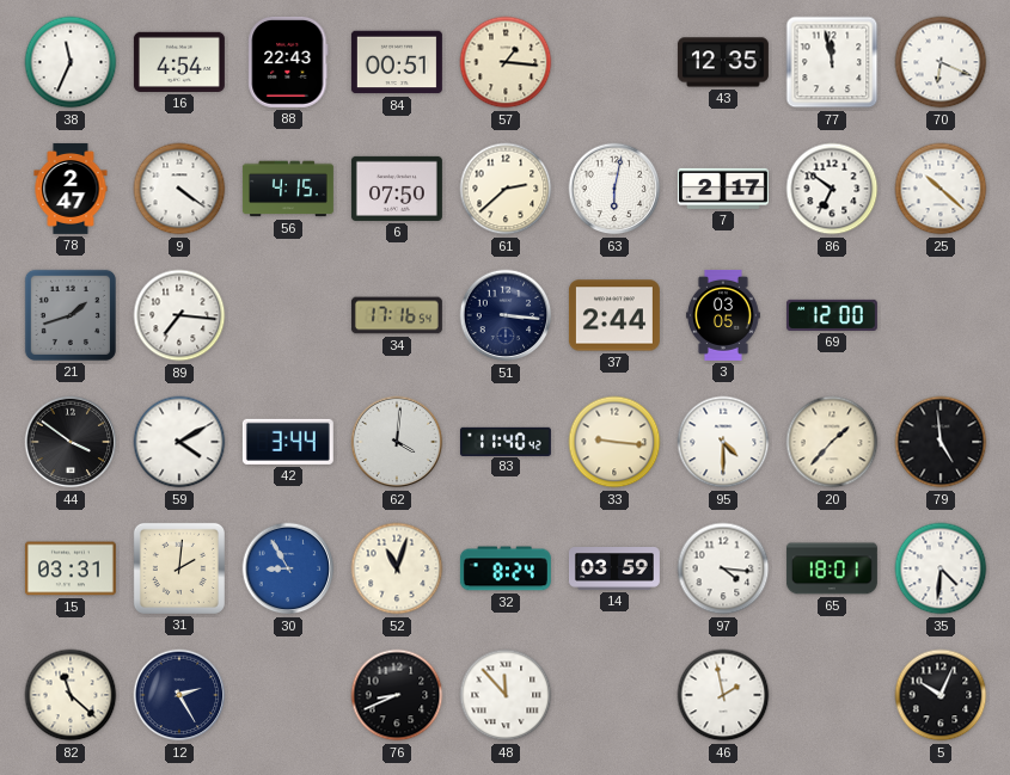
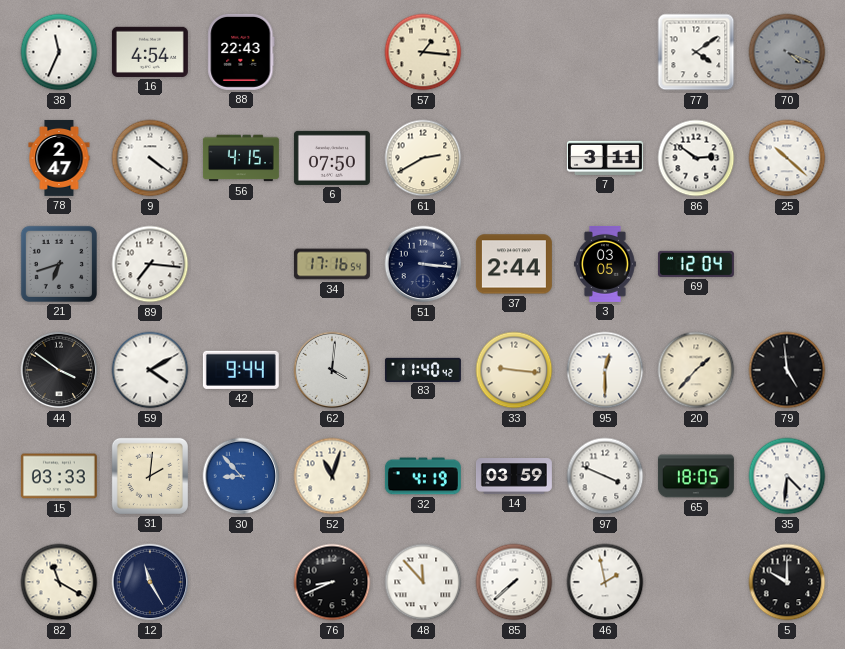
84: 00:51 -> none (397, 62)
43: 12:35 -> none (723, 62)
77: 11:58 -> 4:09 (696, 52)
70: 6:19 -> 4:19 (787, 52)
70 dial: white -> grey (787, 52)
61: 2:38 -> 2:40 (423, 158)
63: 6:02 -> none (614, 189)
7: 2:17 -> 3:11 (605, 158)
86: 6:51 -> 2:51 (696, 158)
21: 1:42 -> 6:42 (59, 264)
69: 12:00 -> 12:04 (696, 264)
42: 3:44 -> 9:44 (241, 370)
95: 4:30 -> 12:30 (605, 370)
15: 03:31 -> 03:33 (59, 476)
30: 8:55 -> 8:53 (241, 476)
32: 8:24 -> 4:19 (423, 476)
97: 4:16 -> 3:49 (605, 476)
65: 18:01 -> 18:05 (696, 476)
82: 11:22 -> 11:20 (59, 582)
12: 2:25 -> 11:25 (150, 582)
85: none -> 7:38 (514, 582)
5: 10:04 -> 10:00 (787, 582)
